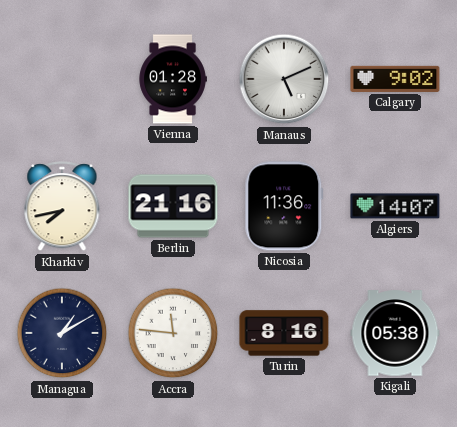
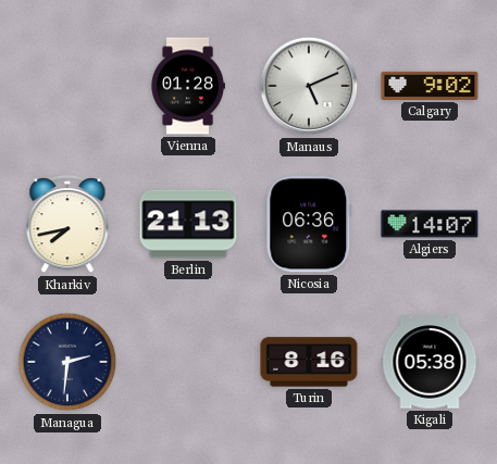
Berlin: 21:16 -> 21:13 (188, 224)
Nicosia: 11:36 -> 06:36 (309, 224)
Managua: 1:10 -> 2:31 (67, 362)
Accra: 11:46 -> none (173, 333)
